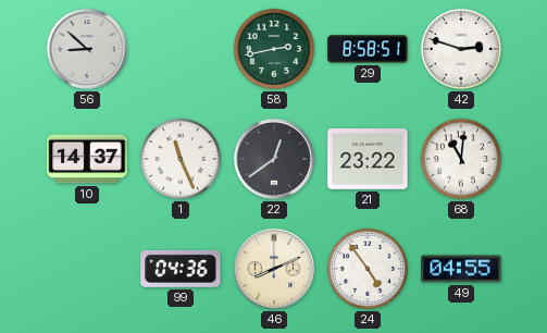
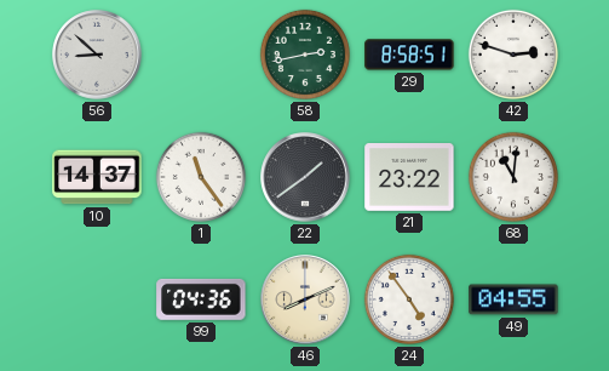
1: 11:26 -> 11:24 (201, 177)
22: 12:39 -> 1:39 (305, 177)
